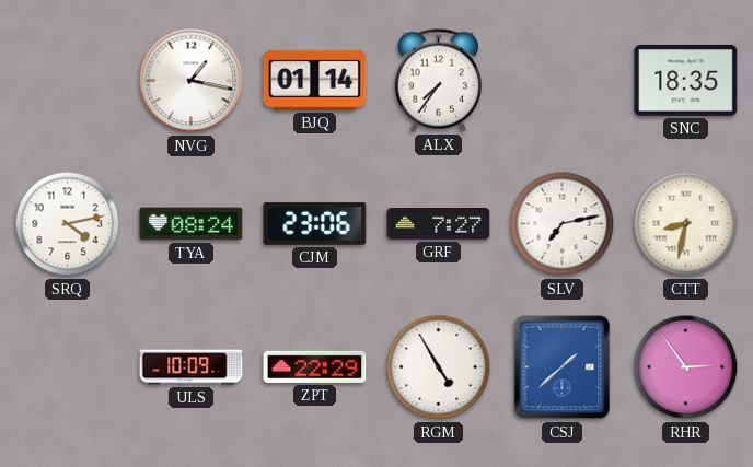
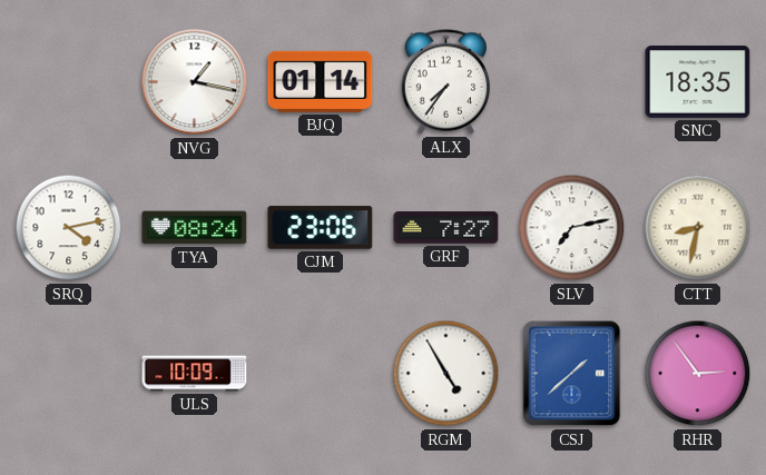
ZPT: 22:29 -> none (315, 366)
